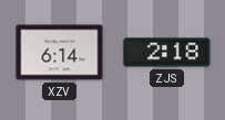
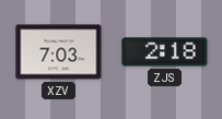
XZV: 6:14 -> 7:03 (59, 52)
